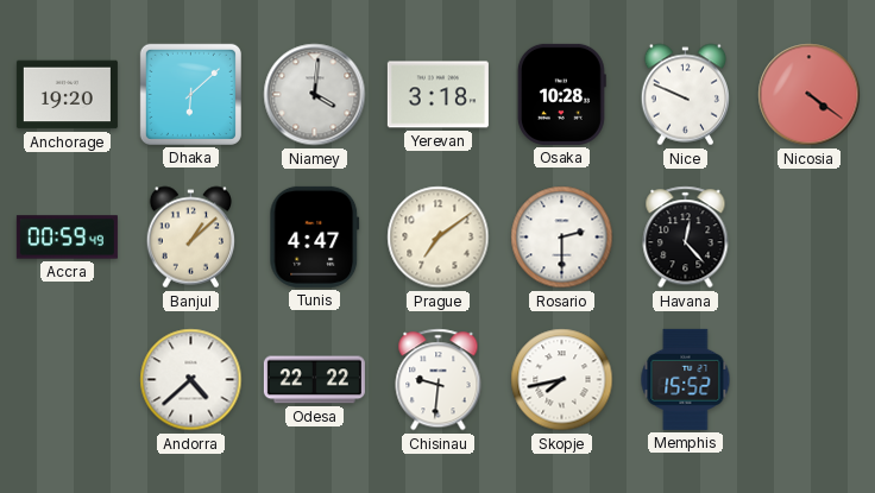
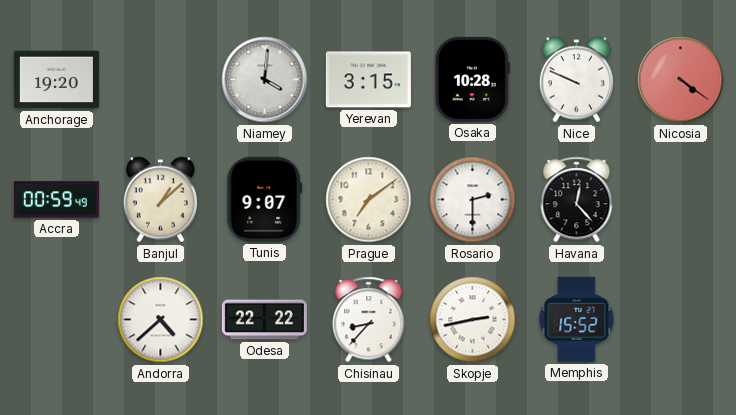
Dhaka: 6:08 -> none (190, 94)
Yerevan: 3:18 -> 3:15 (368, 80)
Tunis: 4:47 -> 9:07 (265, 199)
Chisinau: 9:31 -> 8:37 (369, 320)
Skopje: 7:43 -> 2:43 (473, 320)
